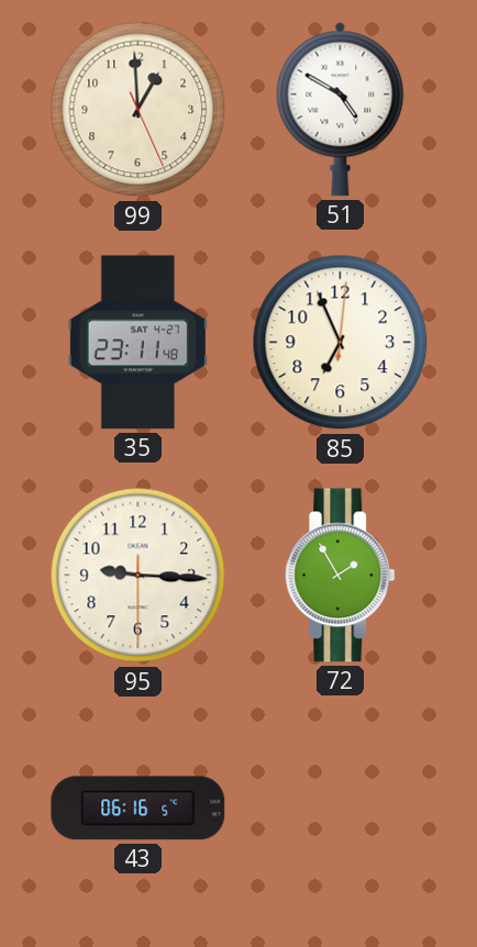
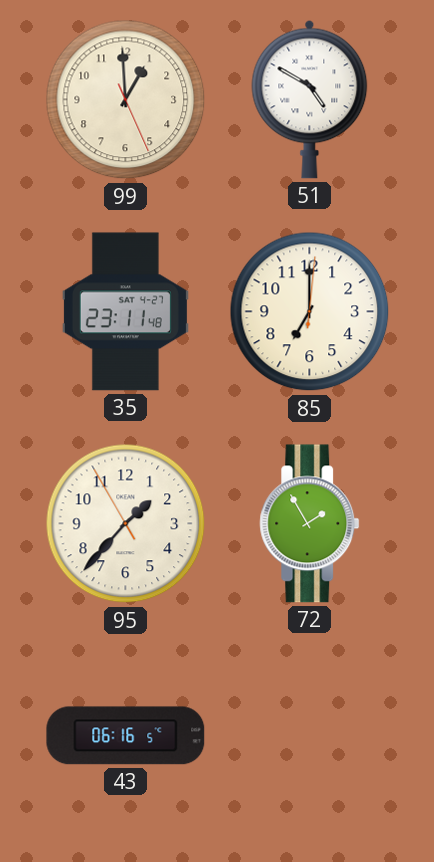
85: 6:56 -> 7:00 (310, 312)
95: 9:15 -> 1:36 (126, 524)
